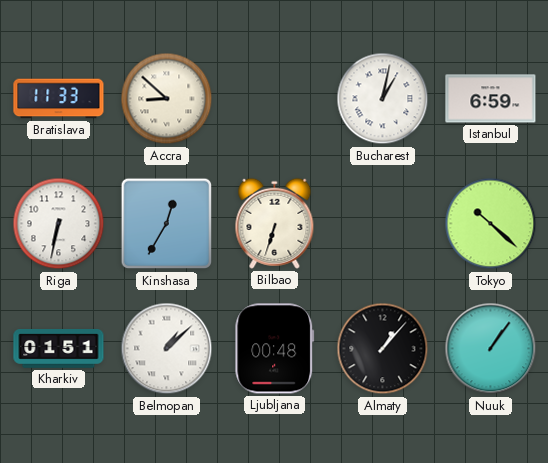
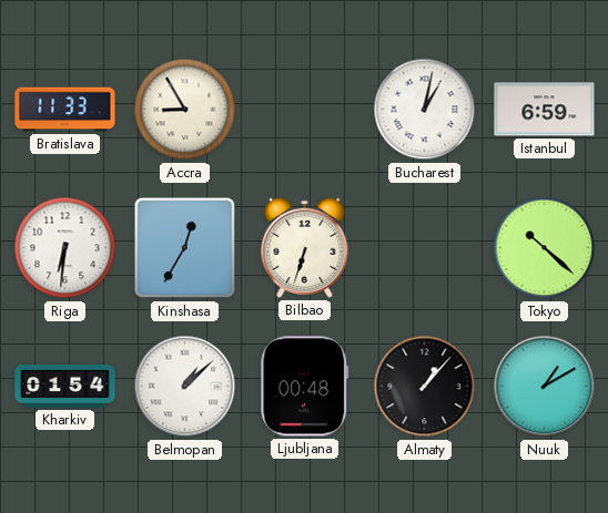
Accra: 8:52 -> 8:55 (185, 110)
Riga: 6:32 -> 6:31 (65, 248)
Kharkiv: 01:51 -> 01:54 (65, 387)
Nuuk: 1:06 -> 1:10 (545, 387)
